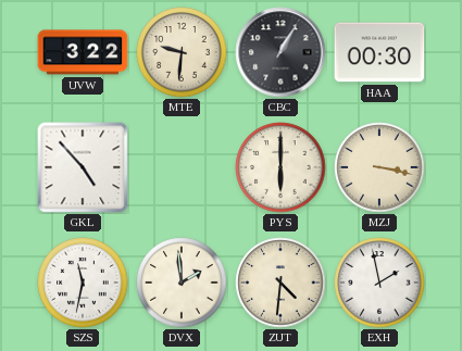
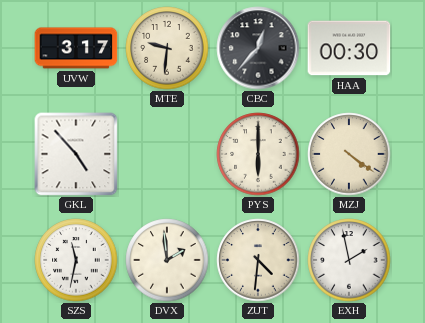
UVW: 3:22 -> 3:17 (76, 48)
CBC: 1:05 -> 12:37 (258, 48)
MZJ: 3:17 -> 4:21 (349, 154)
